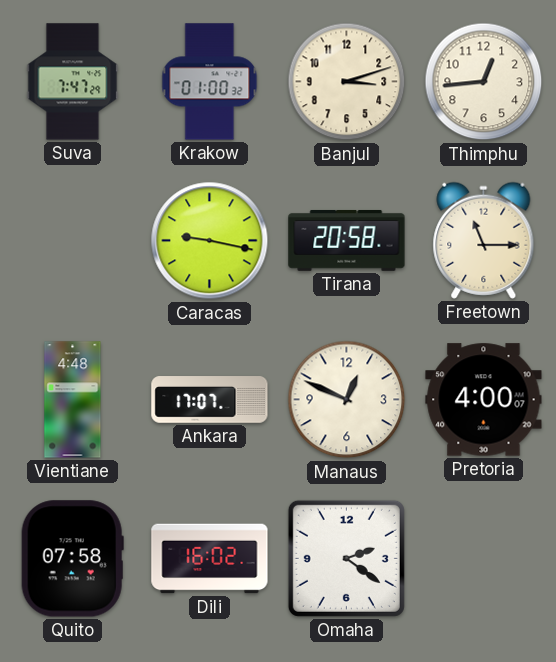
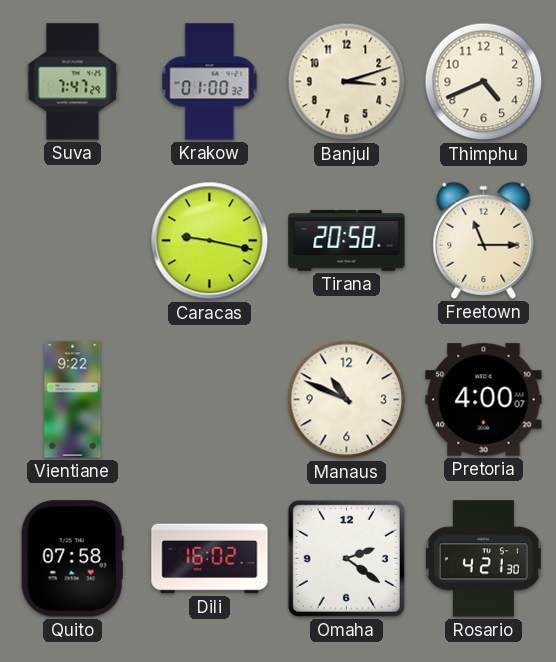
Thimphu: 12:44 -> 4:41 (484, 82)
Vientiane: 4:48 -> 9:22 (73, 400)
Ankara: 17:07 -> none (210, 400)
Manaus: 12:49 -> 10:49 (347, 400)
Rosario: none -> 4:21 (483, 559)
